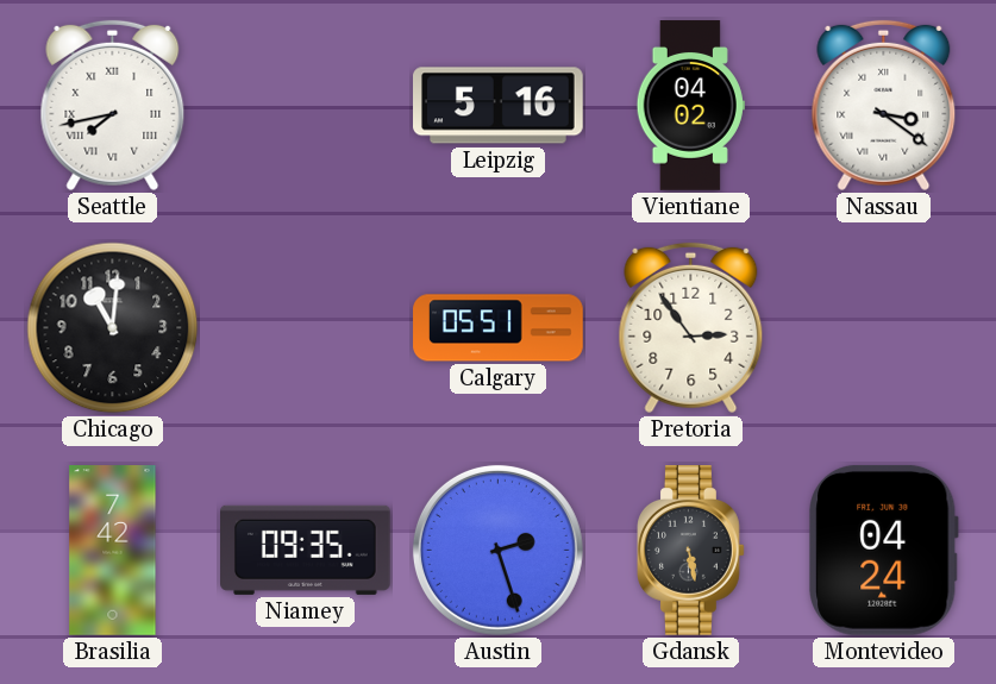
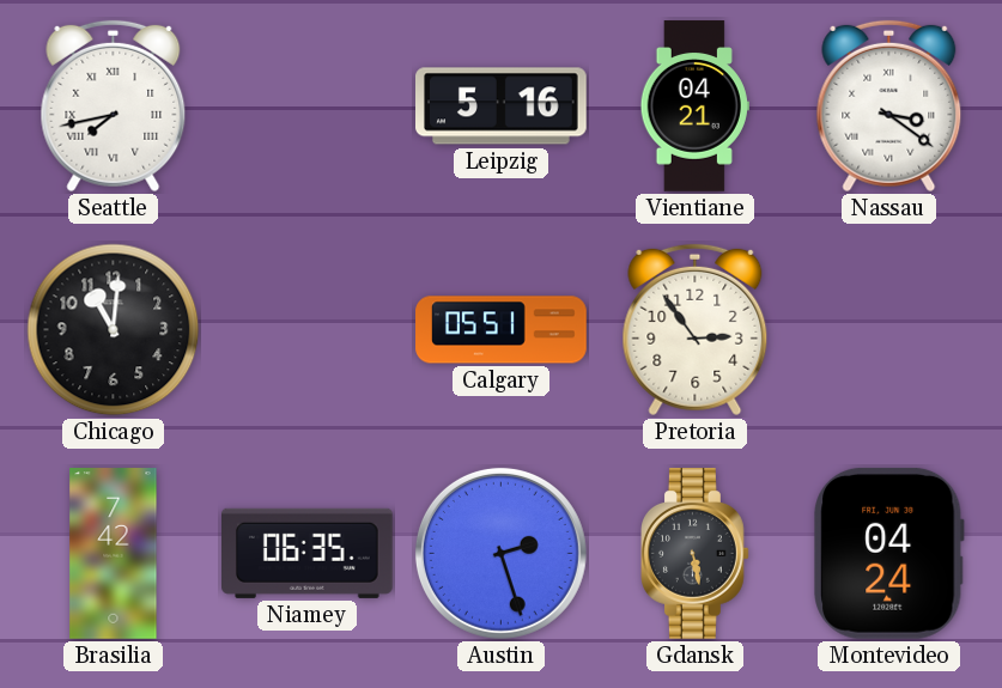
Vientiane: 04:02 -> 04:21 (694, 106)
Niamey: 09:35 -> 06:35 (308, 553)
